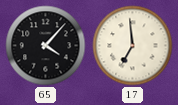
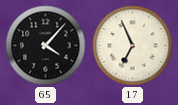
17: 6:59 -> 6:56 (133, 46)
